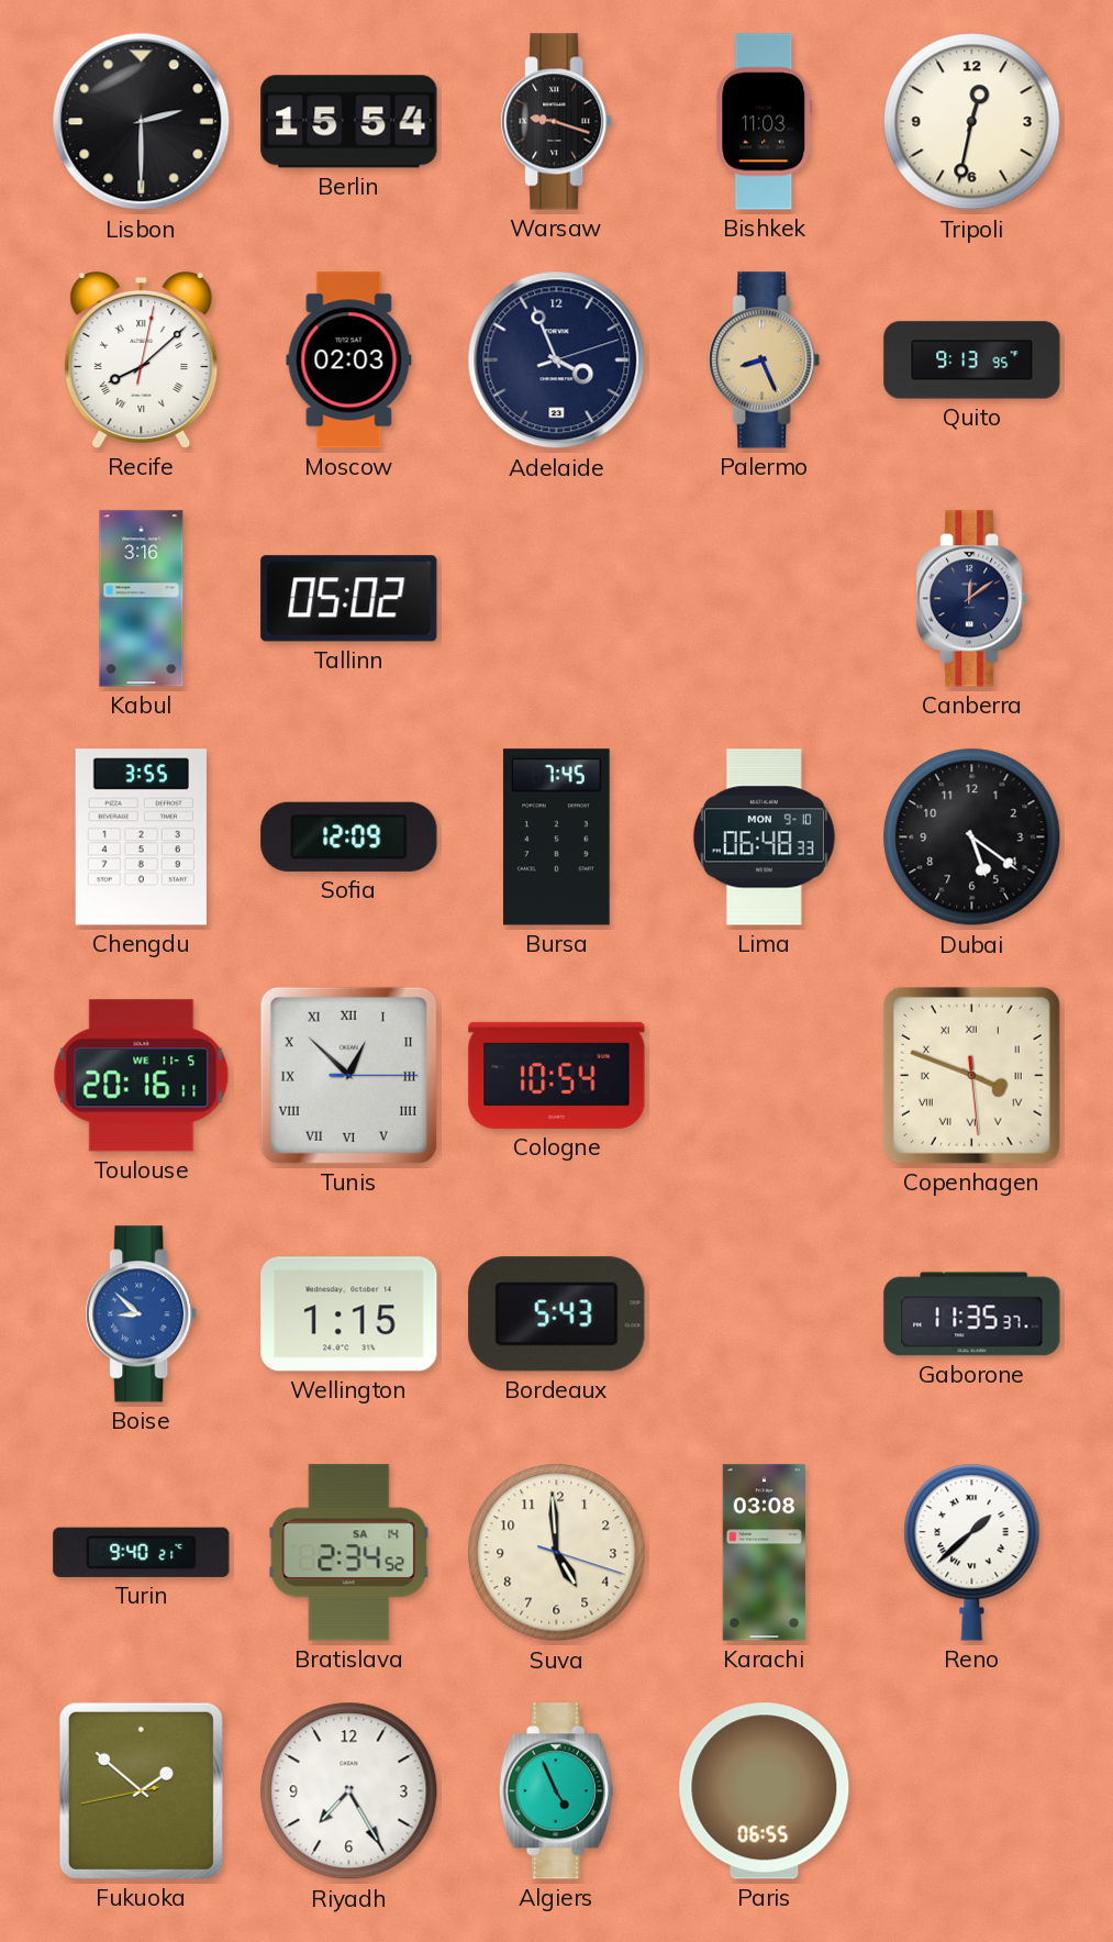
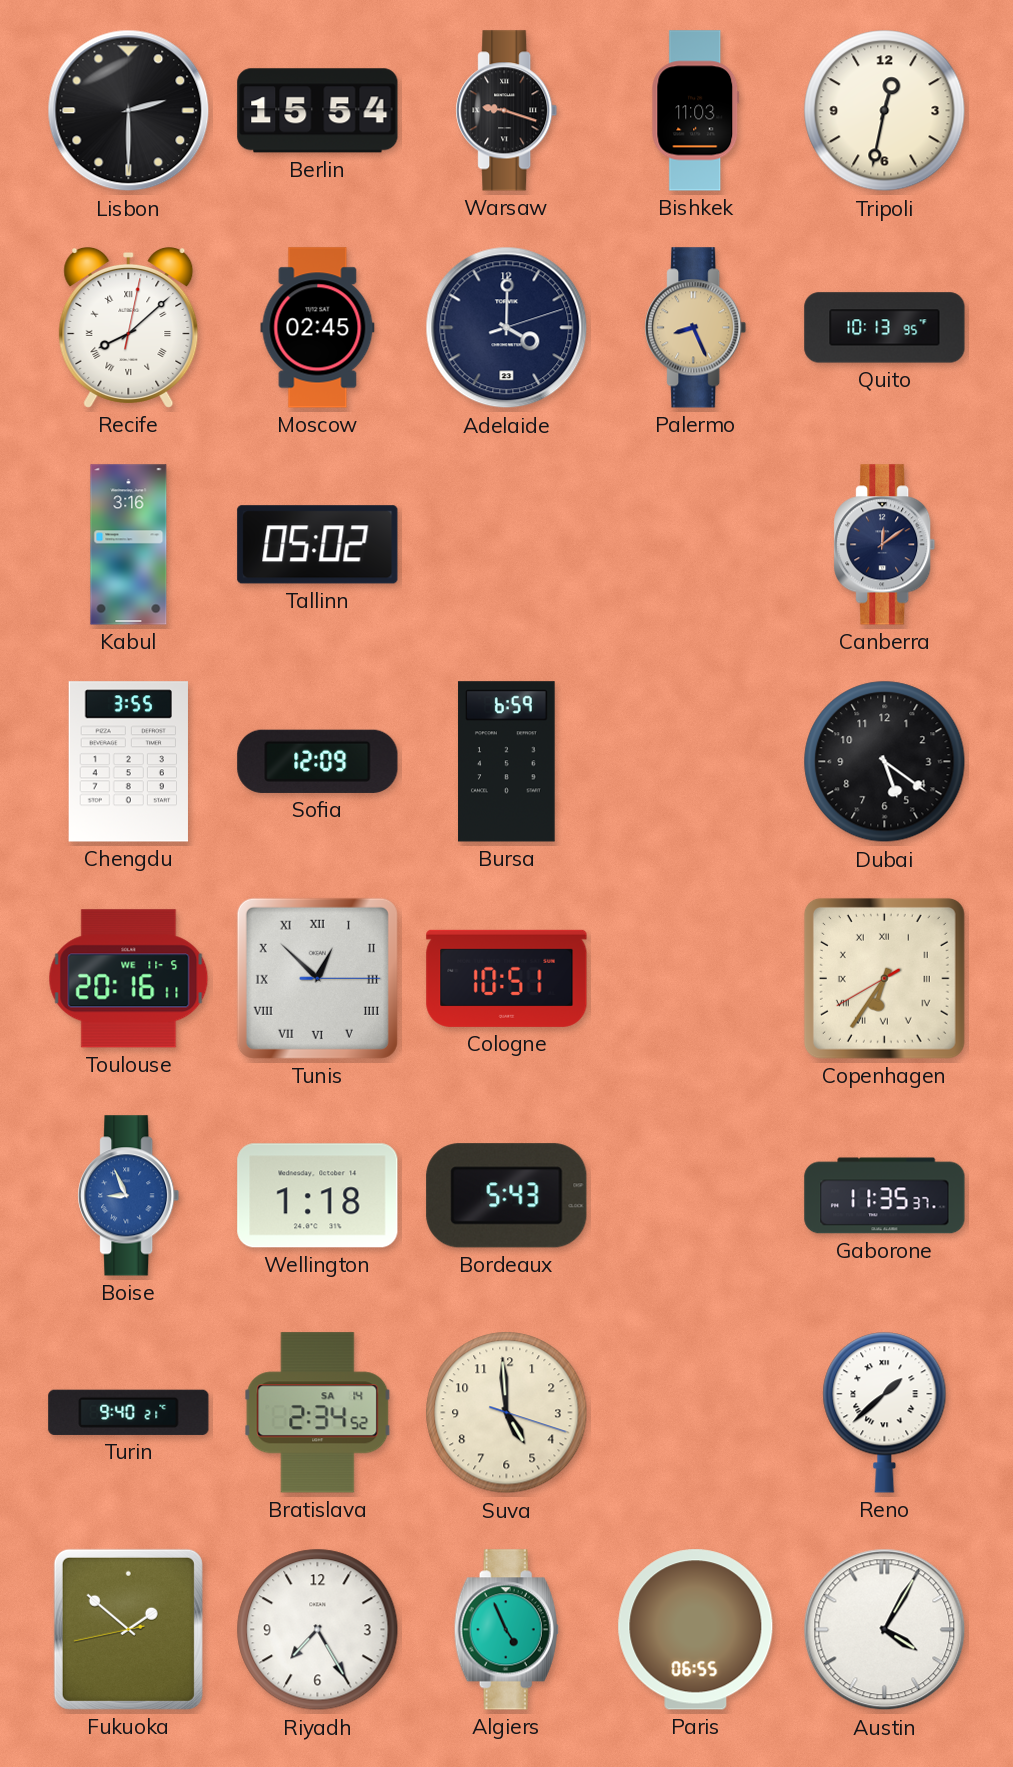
Moscow: 02:03 -> 02:45 (318, 328)
Adelaide: 3:56 -> 4:00 (507, 328)
Quito: 9:13 -> 10:13 (885, 328)
Bursa: 7:45 -> 6:59 (507, 762)
Lima: 06:48 -> none (764, 837)
Cologne: 10:54 -> 10:51 (507, 978)
Copenhagen: 3:48 -> 6:35 (884, 978)
Boise: 8:52 -> 8:56 (129, 1196)
Wellington: 1:15 -> 1:18 (318, 1196)
Karachi: 03:08 -> none (764, 1553)
Austin: none -> 4:05 (885, 1630)
